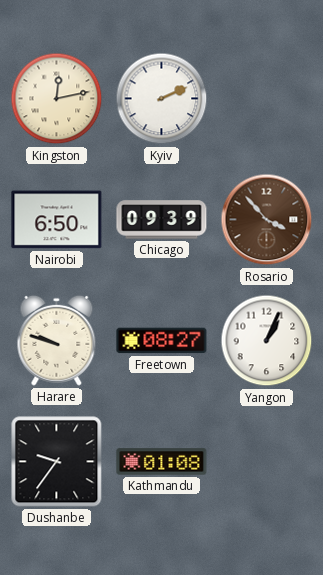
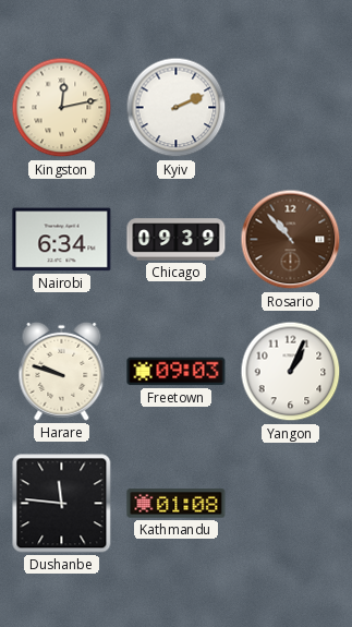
Nairobi: 6:50 -> 6:34 (62, 240)
Rosario: 3:53 -> 10:53 (291, 240)
Freetown: 08:27 -> 09:03 (177, 372)
Dushanbe: 9:36 -> 11:46 (62, 504)
